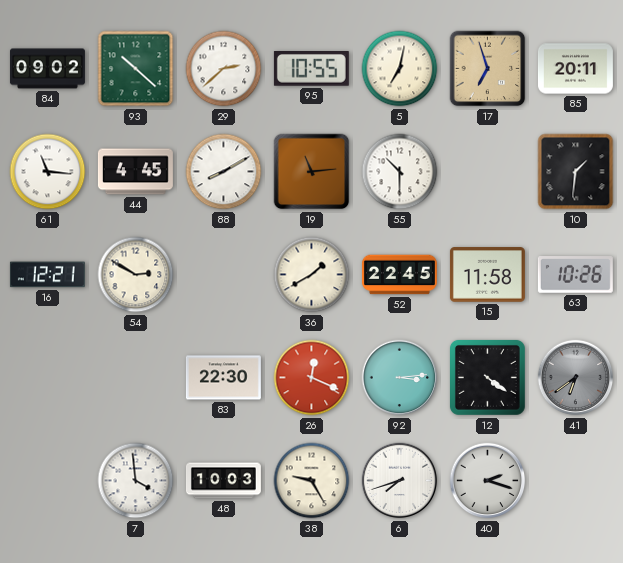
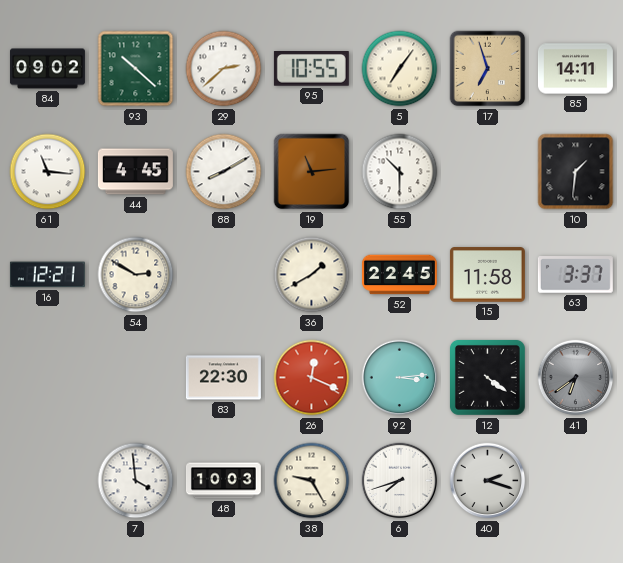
5: 7:02 -> 7:06 (400, 69)
85: 20:11 -> 14:11 (575, 69)
63: 10:26 -> 3:37 (575, 275)
